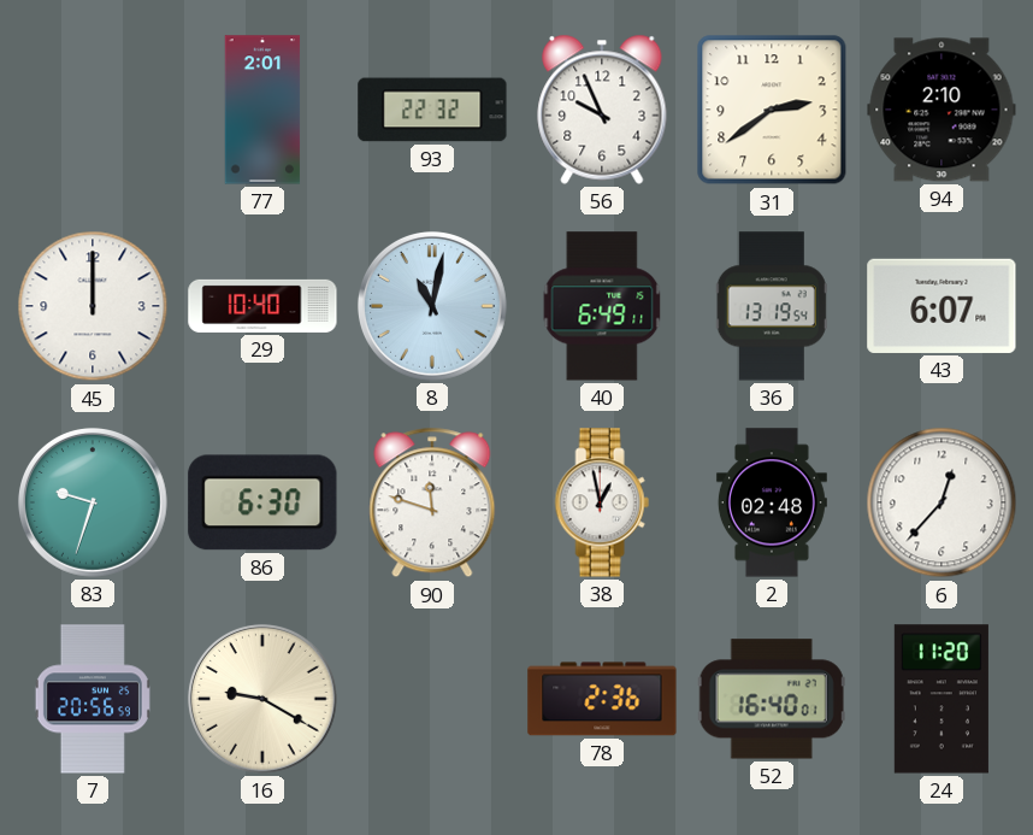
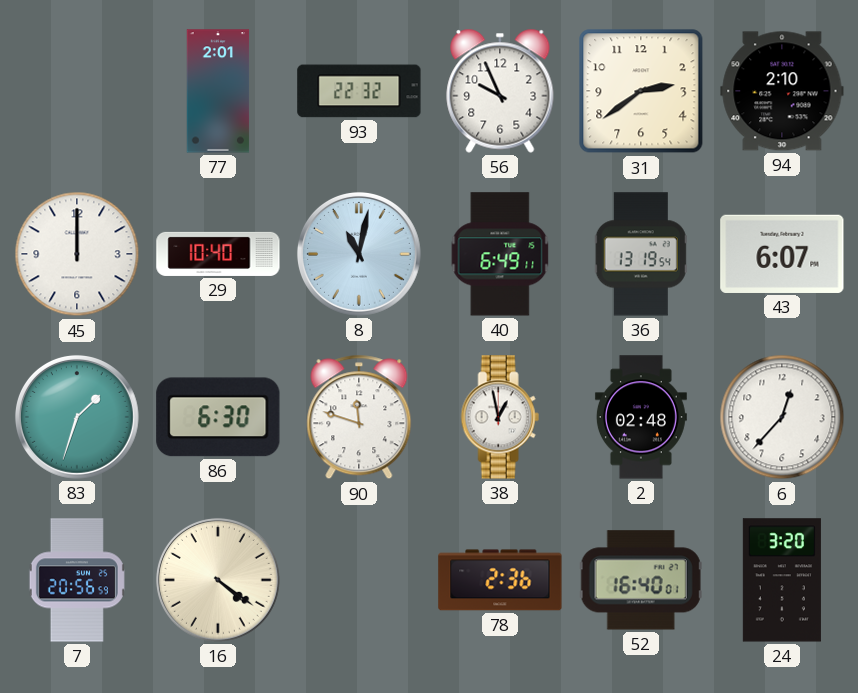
83: 9:33 -> 1:33 (77, 417)
16: 9:20 -> 4:21 (218, 580)
24: 11:20 -> 3:20 (782, 580)
